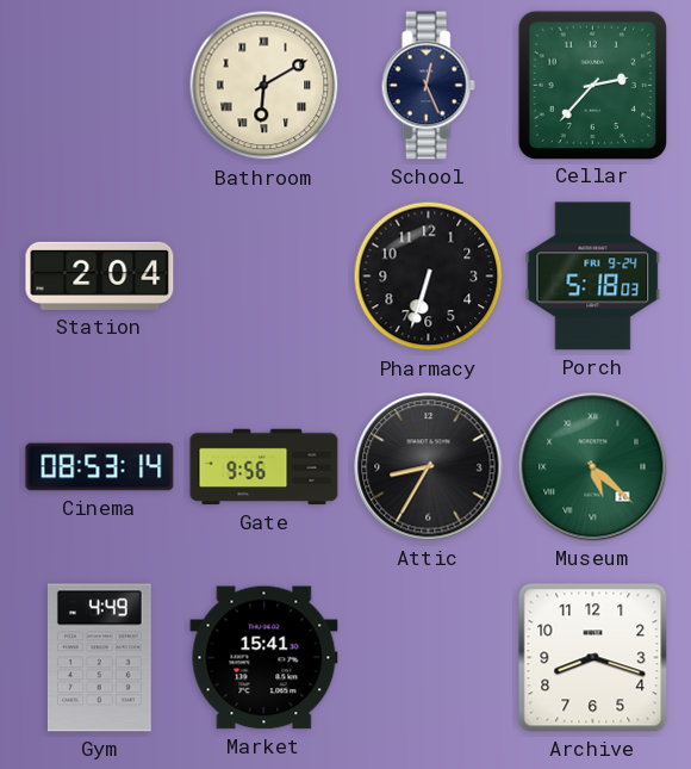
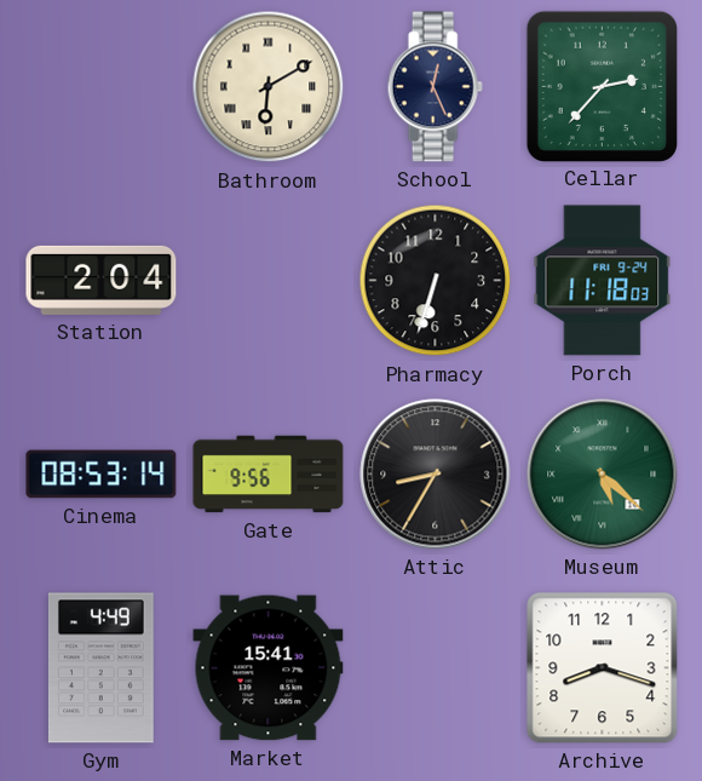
Porch: 5:18 -> 11:18 (603, 281)
